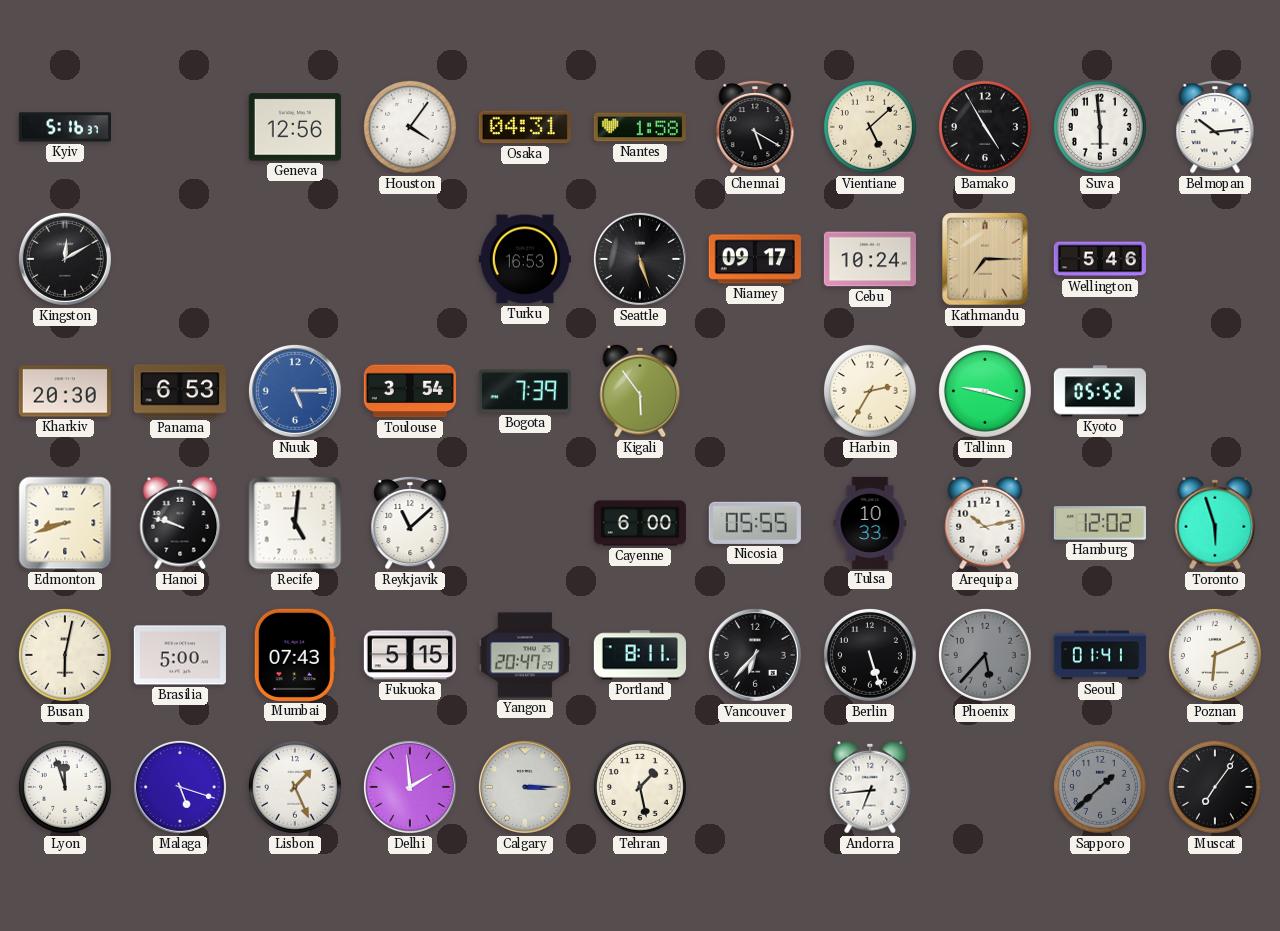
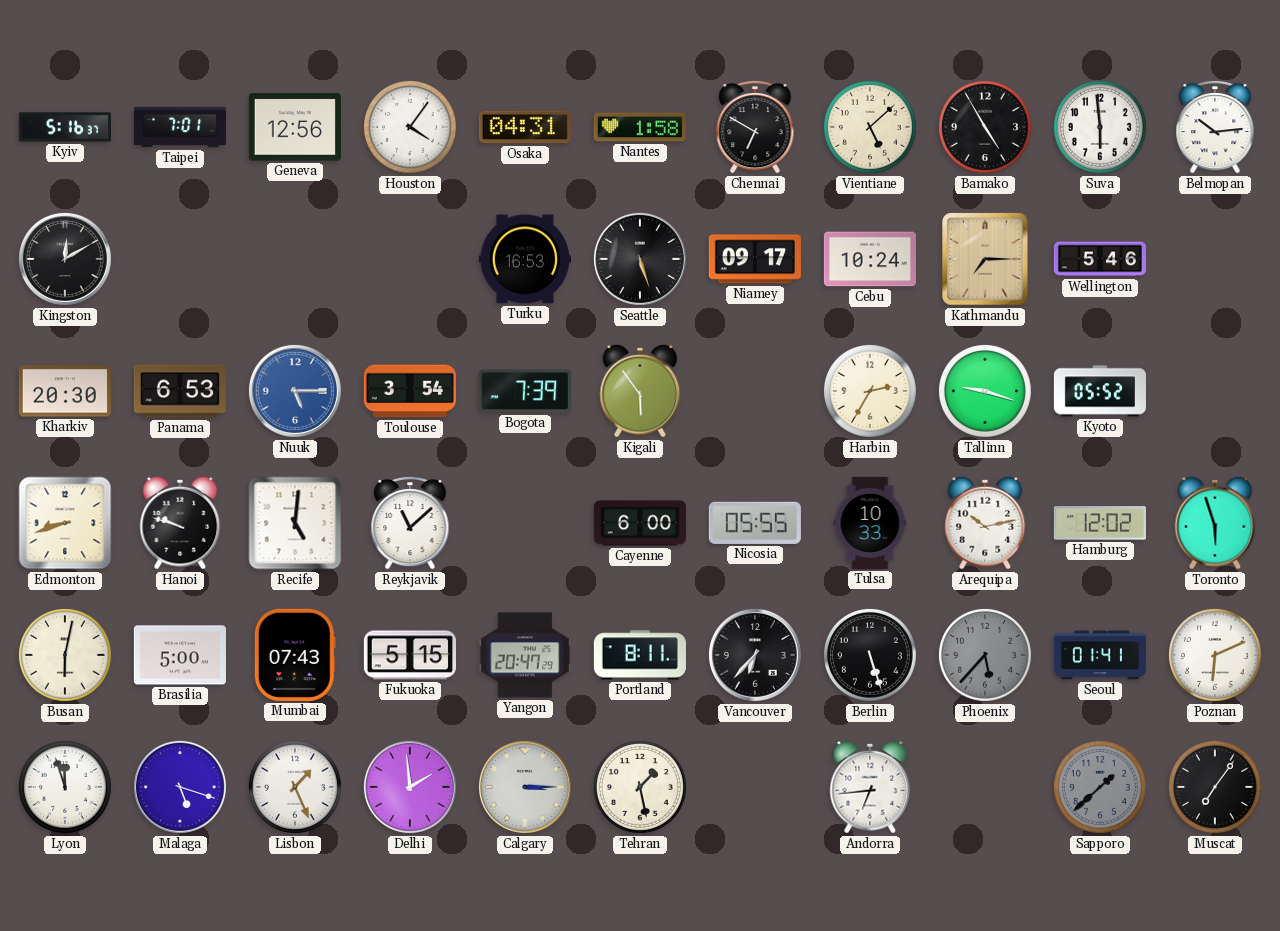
Taipei: none -> 7:01 (179, 127)
Chennai: 5:20 -> 6:50 (755, 127)
